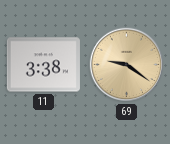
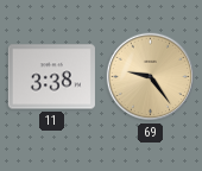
69: 9:21 -> 9:24 (151, 77)
